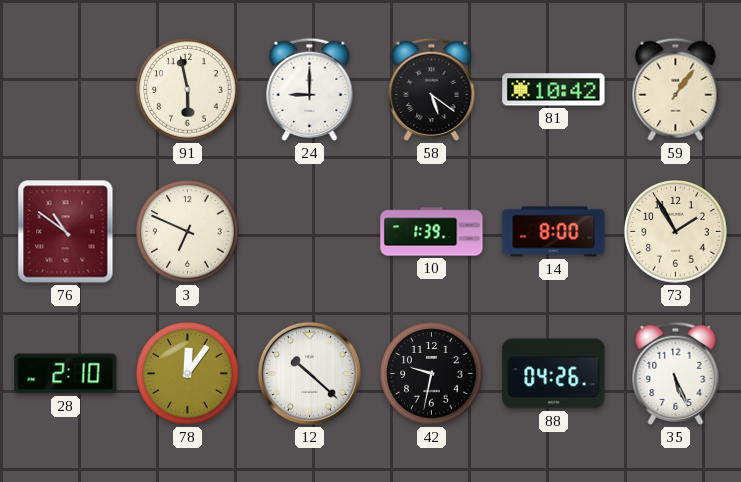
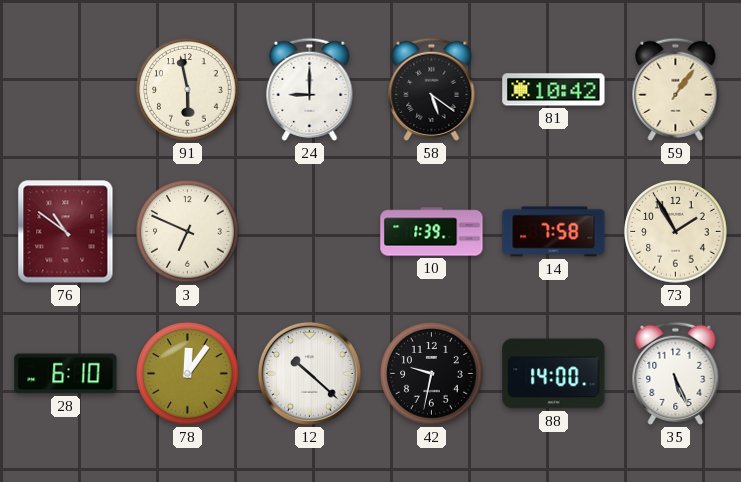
14: 8:00 -> 7:58 (554, 232)
28: 2:10 -> 6:10 (66, 374)
88: 04:26 -> 14:00 (554, 374)
